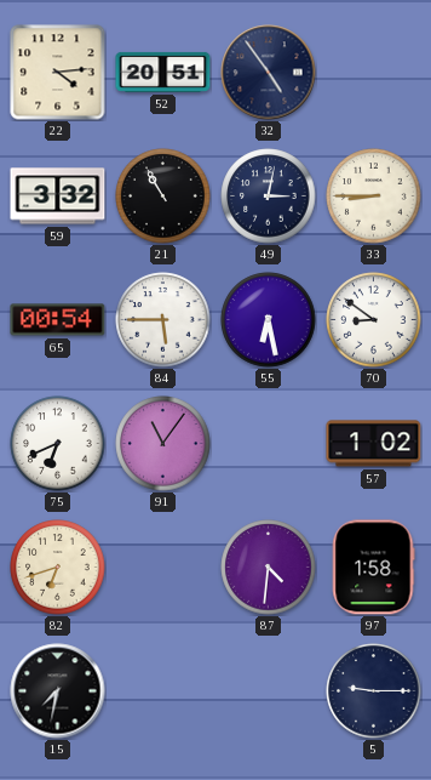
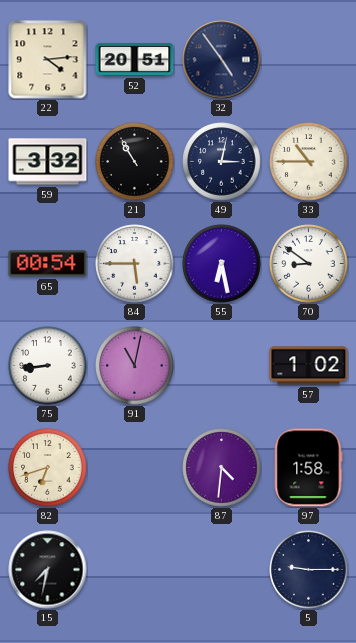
33: 8:45 -> 10:45 (309, 162)
75: 6:41 -> 8:44 (48, 366)
91: 11:06 -> 11:02 (135, 366)
